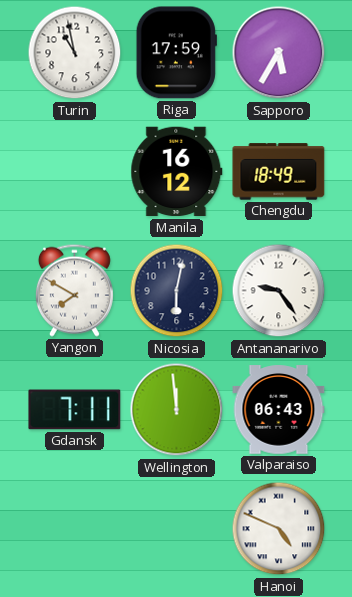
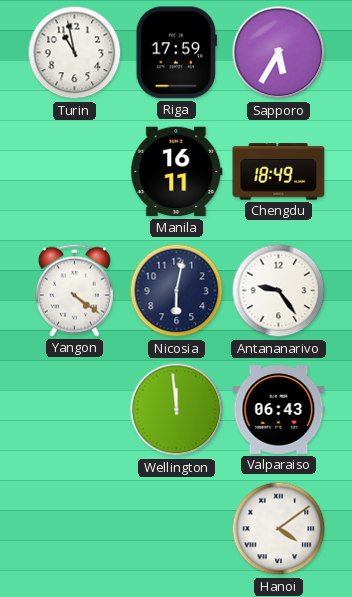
Manila: 16:12 -> 16:11 (177, 172)
Yangon: 7:50 -> 4:21 (74, 290)
Gdansk: 7:11 -> none (75, 410)
Hanoi: 4:49 -> 4:09 (279, 529)
